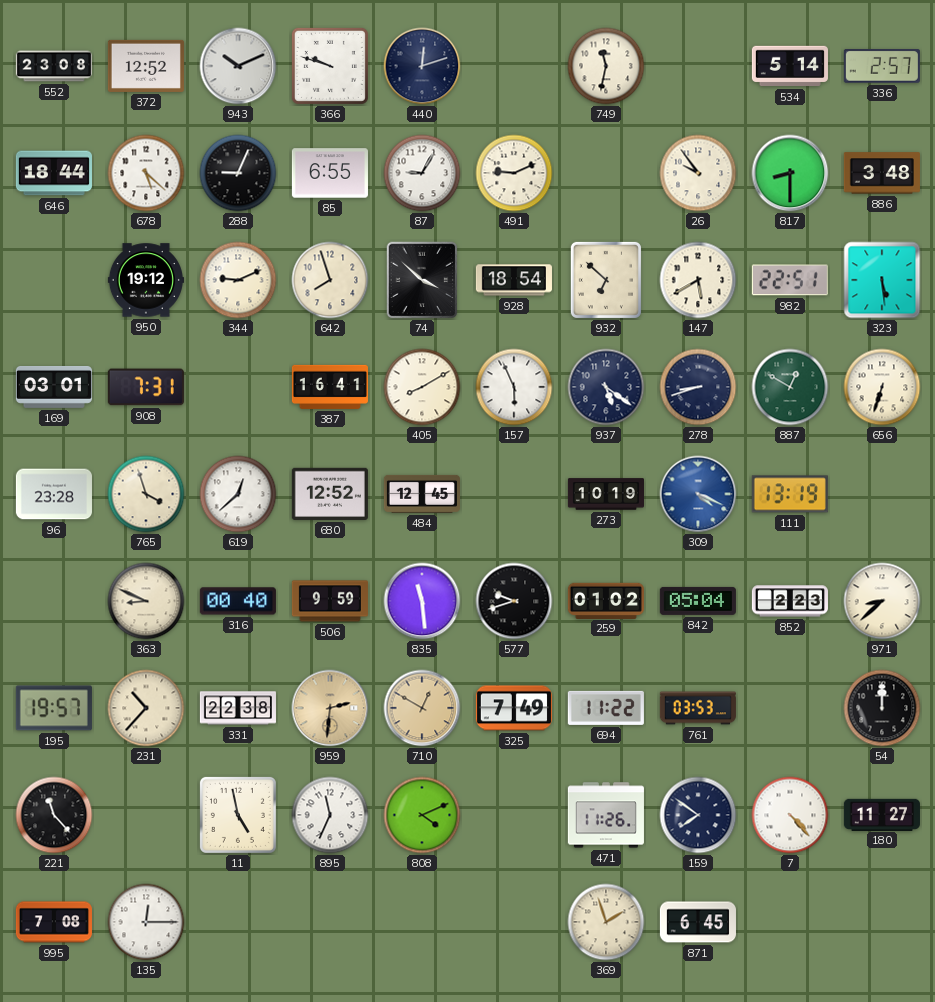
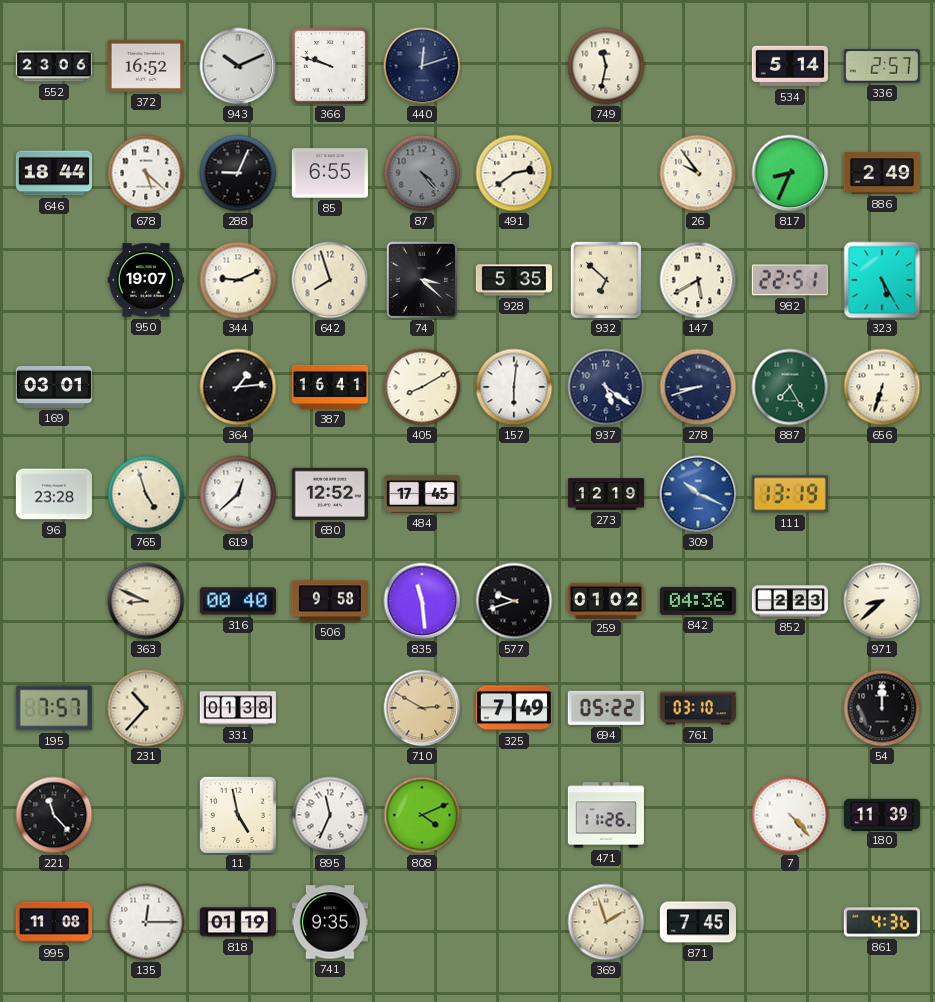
552: 23:08 -> 23:06 (54, 66)
372: 12:52 -> 16:52 (146, 66)
87: 9:05 -> 4:23 (422, 173)
87 dial: white -> grey (422, 173)
491: 9:11 -> 2:39 (514, 173)
817: 8:30 -> 8:34 (790, 173)
886: 3:48 -> 2:49 (882, 173)
950: 19:12 -> 19:07 (146, 280)
74: 3:52 -> 3:22 (422, 280)
928: 18:54 -> 5:35 (514, 280)
323: 5:29 -> 5:25 (882, 280)
908: 7:31 -> none (146, 387)
364: none -> 1:14 (238, 387)
157: 5:56 -> 6:01 (514, 387)
887: 12:50 -> 7:25 (790, 387)
765: 3:57 -> 4:57 (146, 494)
484: 12:45 -> 17:45 (422, 494)
273: 10:19 -> 12:19 (605, 494)
309: 4:19 -> 10:19 (698, 494)
506: 9:59 -> 9:58 (330, 601)
842: 05:04 -> 04:36 (698, 601)
195: 19:57 -> 7:57 (54, 708)
331: 22:38 -> 01:38 (238, 708)
959: 2:31 -> none (330, 708)
710: 12:50 -> 2:50 (422, 708)
694: 11:22 -> 05:22 (606, 708)
761: 03:53 -> 03:10 (698, 708)
159: 7:51 -> none (698, 815)
180: 11:27 -> 11:39 (882, 814)
995: 7:08 -> 11:08 (54, 922)
818: none -> 01:19 (238, 922)
741: none -> 9:35 (330, 922)
871: 6:45 -> 7:45 (698, 922)
861: none -> 4:36 (882, 922)
